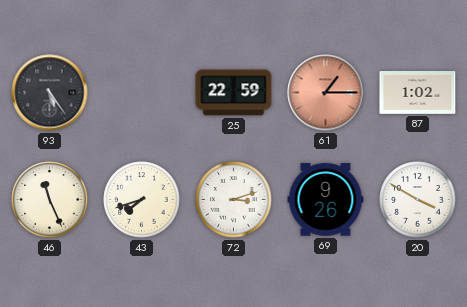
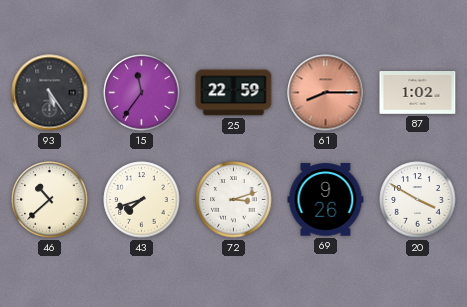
15: none -> 11:36 (142, 93)
61: 1:15 -> 8:15 (326, 93)
46: 11:26 -> 10:38 (50, 200)
